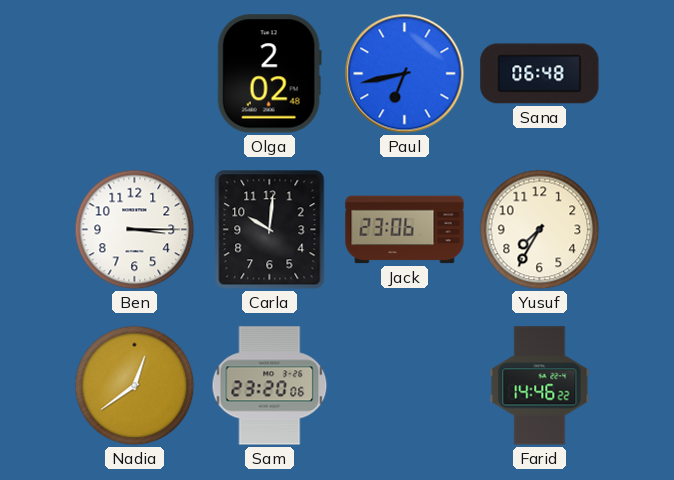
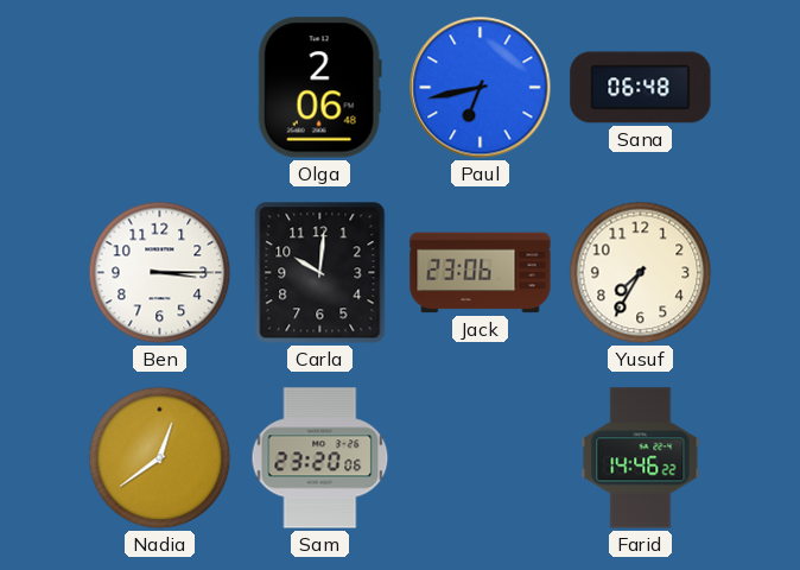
Olga: 2:02 -> 2:06 (319, 88)
